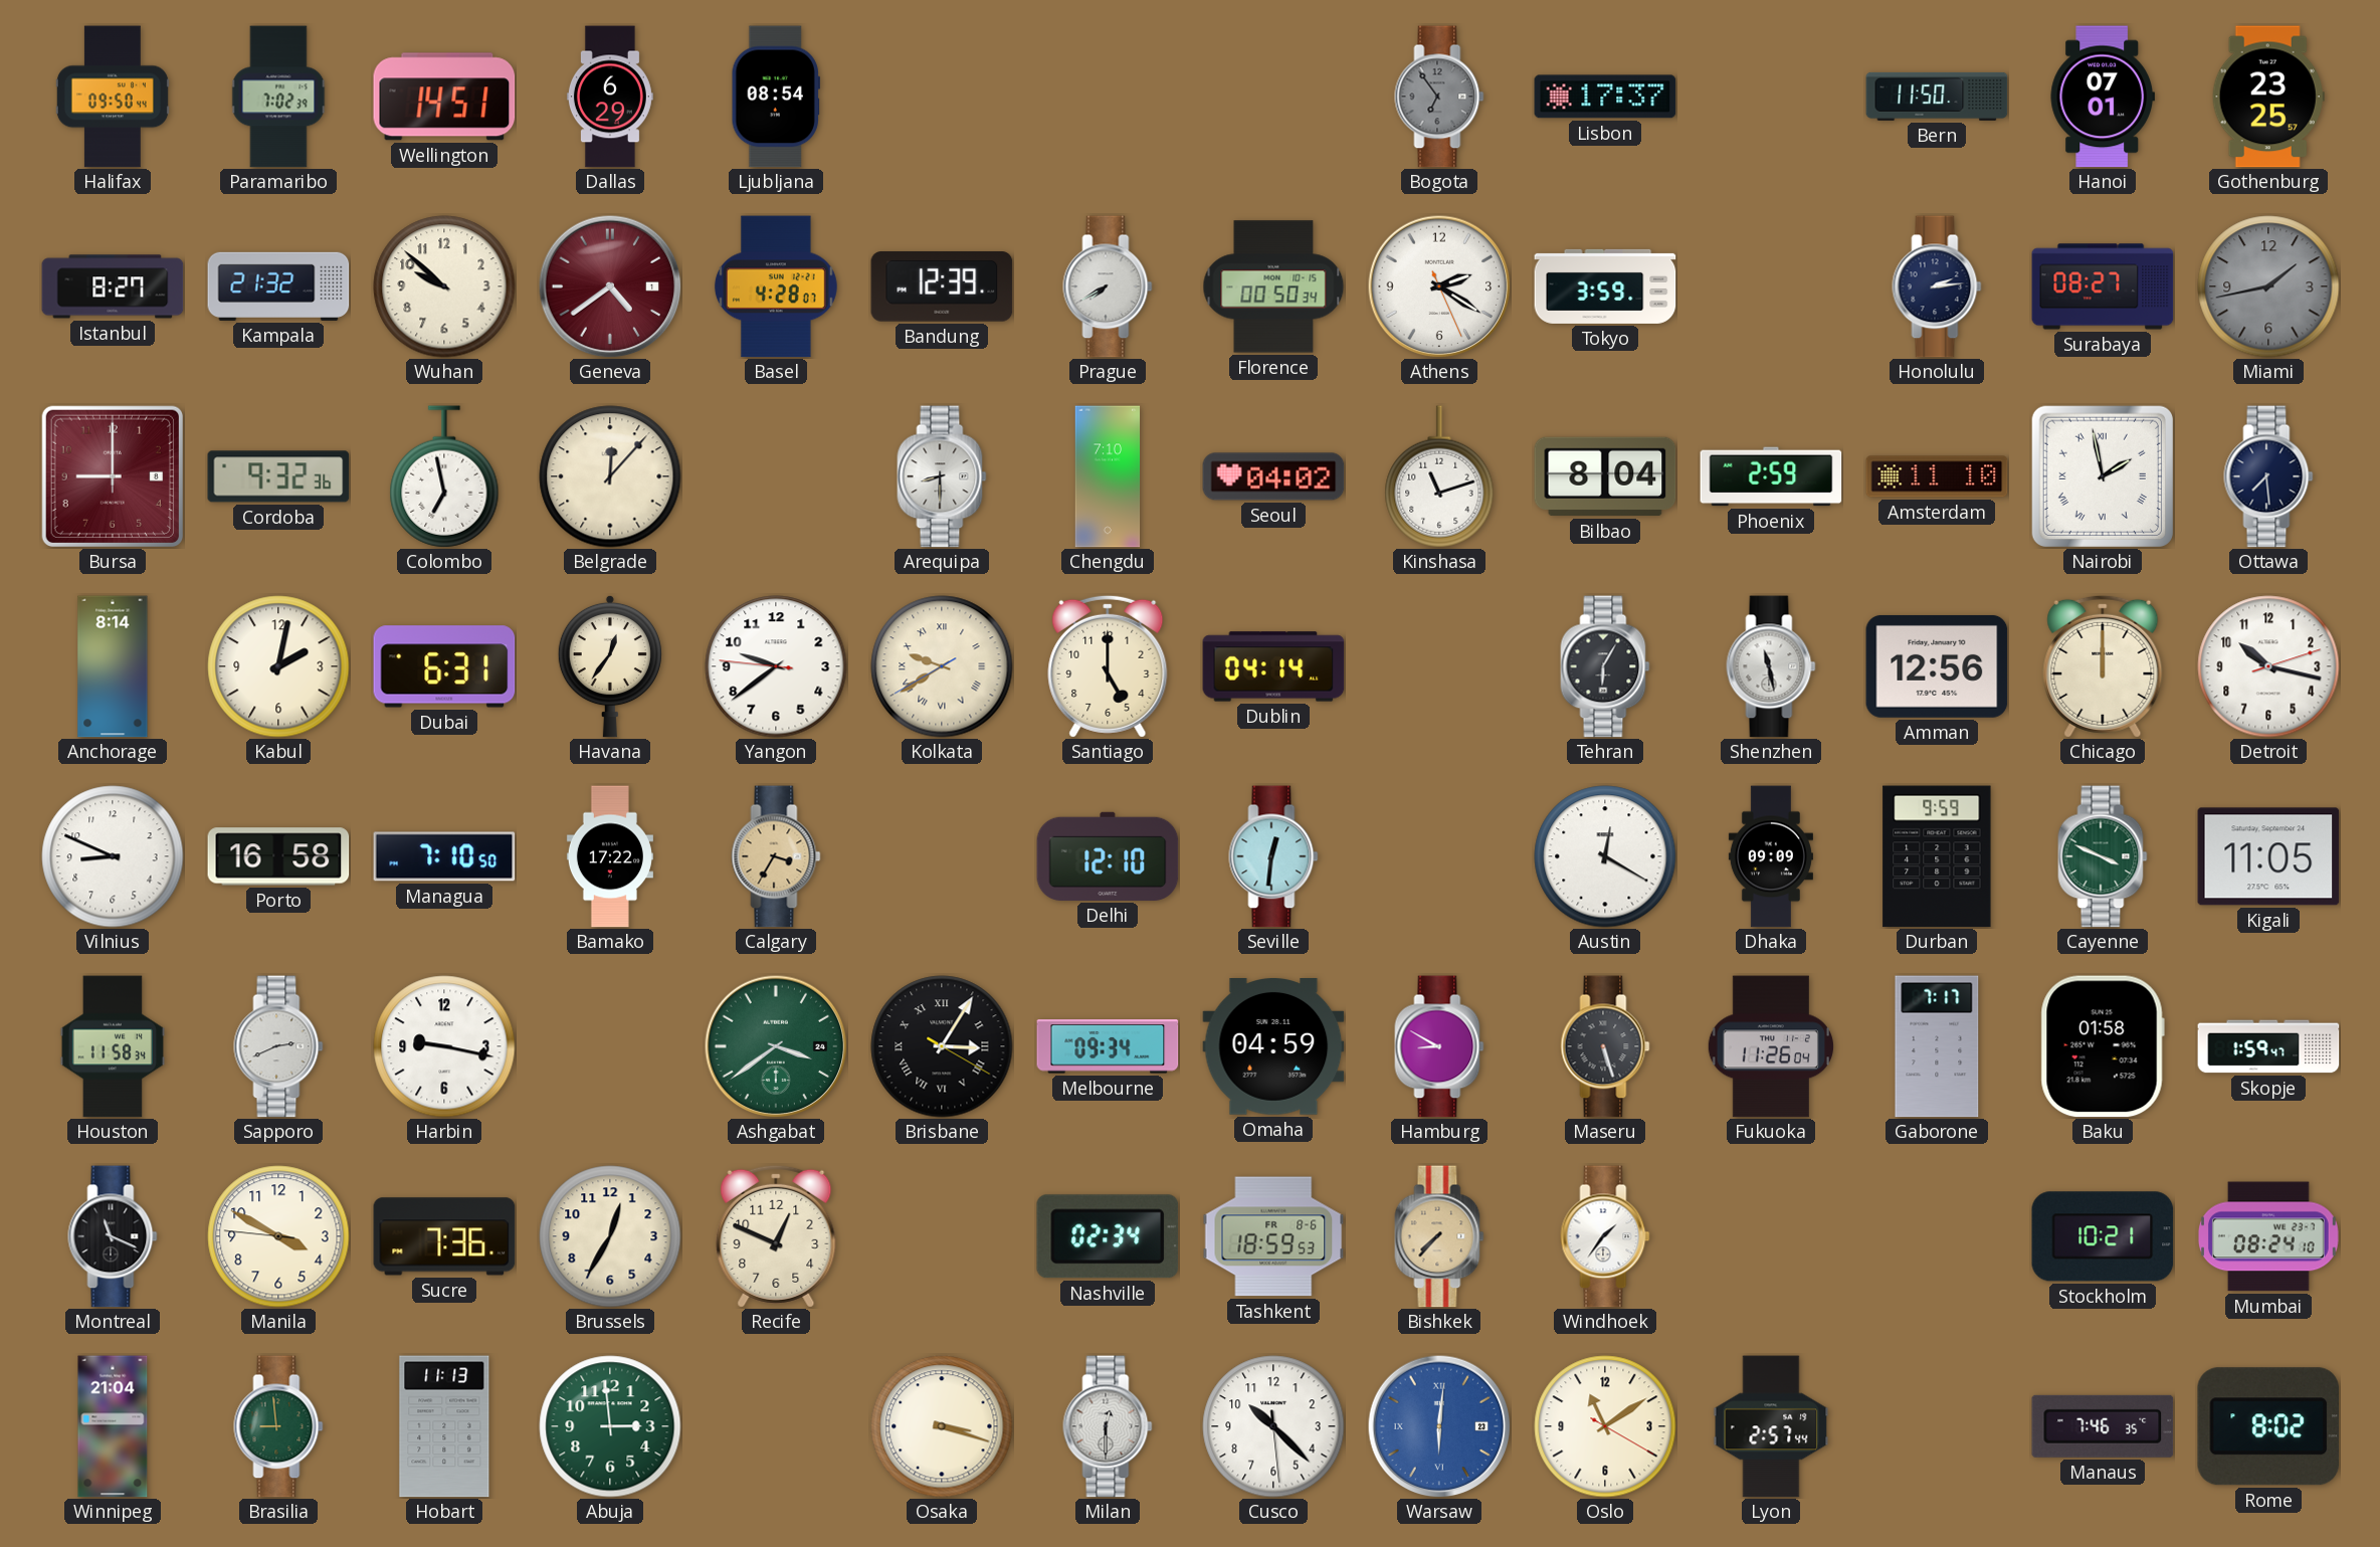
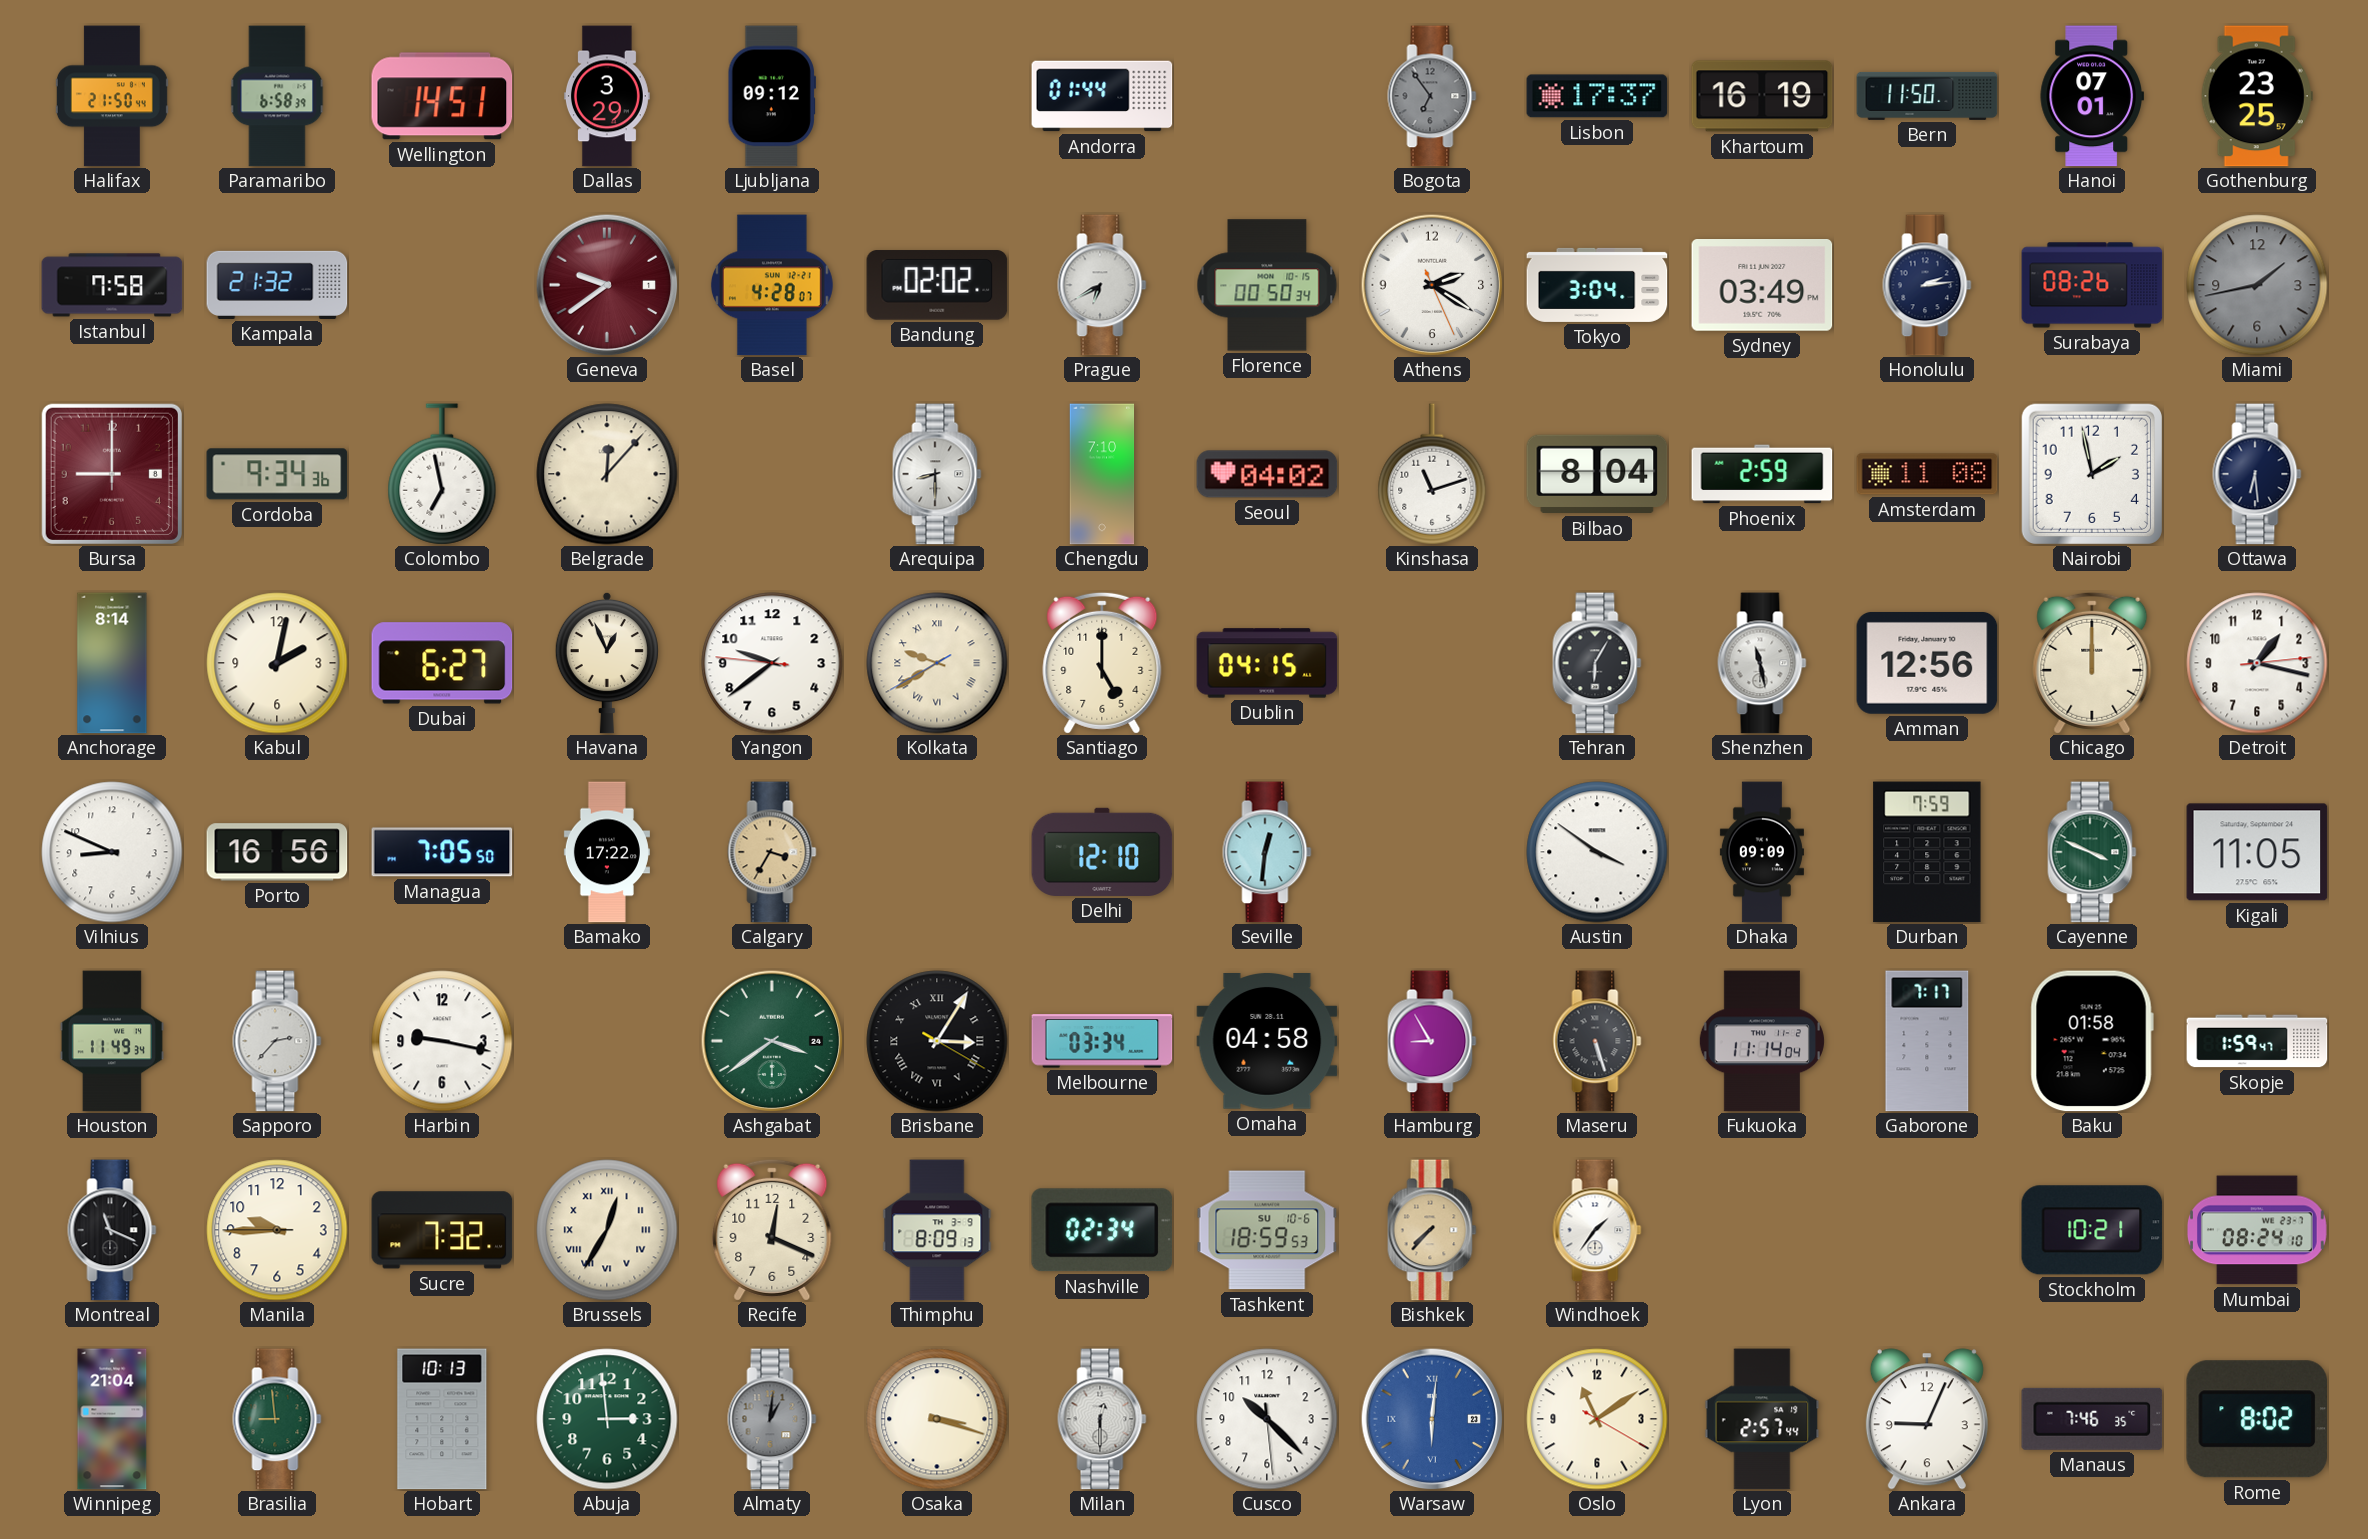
Halifax: 09:50 -> 21:50 (112, 96)
Paramaribo: 7:02 -> 6:58 (277, 96)
Dallas: 6:29 -> 3:29 (607, 96)
Ljubljana: 08:54 -> 09:12 (772, 96)
Andorra: none -> 01:44 (1102, 96)
Khartoum: none -> 16:19 (1762, 96)
Istanbul: 8:27 -> 7:58 (112, 285)
Wuhan: 9:52 -> none (444, 286)
Geneva: 4:39 -> 9:39 (607, 285)
Bandung: 12:39 -> 02:02 (937, 285)
Prague: 7:40 -> 6:40 (1102, 285)
Tokyo: 3:59 -> 3:04 (1597, 285)
Sydney: none -> 03:49 (1762, 286)
Surabaya: 08:27 -> 08:26 (2092, 285)
Cordoba: 9:32 -> 9:34 (277, 474)
Amsterdam: 11:10 -> 11:08 (1927, 474)
Nairobi numerals: Roman -> Arabic (2091, 473)
Ottawa: 7:29 -> 6:29 (2257, 474)
Dubai: 6:31 -> 6:27 (442, 663)
Havana: 12:36 -> 12:56 (607, 663)
Dublin: 04:14 -> 04:15 (1267, 663)
Detroit: 10:17 -> 1:17 (2257, 663)
Porto: 16:58 -> 16:56 (277, 852)
Managua: 7:10 -> 7:05 (442, 852)
Austin: 12:20 -> 3:51 (1597, 852)
Durban: 9:59 -> 7:59 (1927, 852)
Houston: 11:58 -> 11:49 (112, 1041)
Sapporo: 2:41 -> 2:37 (277, 1041)
Melbourne: 09:34 -> 03:34 (1102, 1041)
Omaha: 04:59 -> 04:58 (1267, 1041)
Hamburg: 8:50 -> 8:55 (1432, 1041)
Fukuoka: 11:26 -> 11:14 (1762, 1041)
Manila: 3:49 -> 9:44 (277, 1230)
Sucre: 7:36 -> 7:32 (442, 1230)
Brussels numerals: Arabic -> Roman (607, 1230)
Recife: 12:49 -> 12:19 (772, 1230)
Thimphu: none -> 8:09 (937, 1230)
Tashkent date: FR 8-6 -> SU 10-6 (1267, 1230)
Hobart: 11:13 -> 10:13 (442, 1419)
Almaty: none -> 1:01 (772, 1419)
Ankara: none -> 9:04 (1927, 1419)
